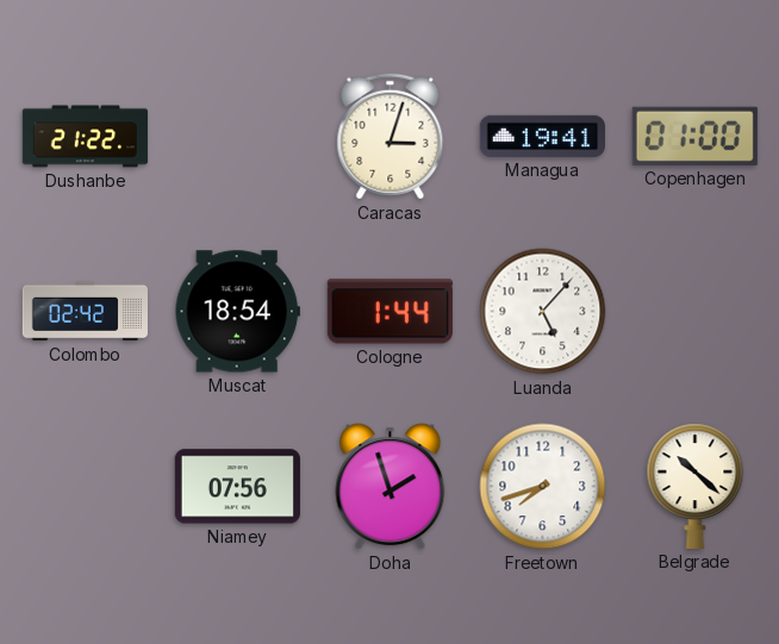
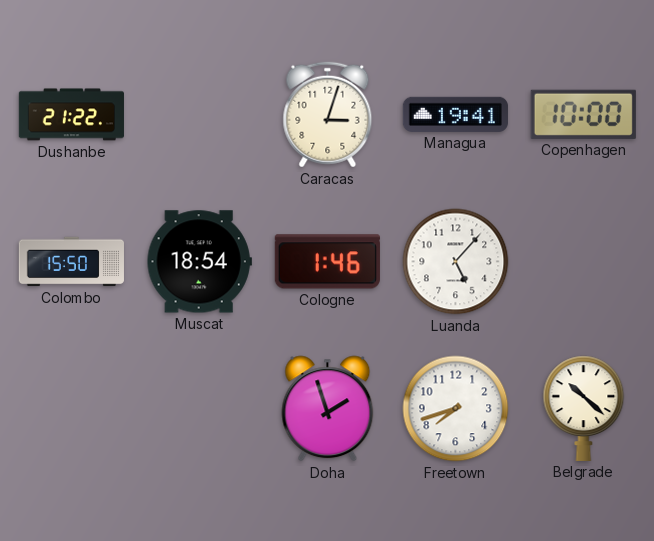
Copenhagen: 01:00 -> 10:00 (583, 114)
Colombo: 02:42 -> 15:50 (71, 262)
Cologne: 1:44 -> 1:46 (327, 262)
Niamey: 07:56 -> none (237, 487)
